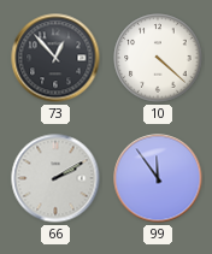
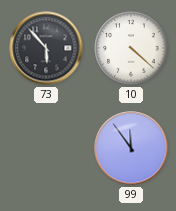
73: 12:53 -> 5:53 (46, 48)
66: 2:10 -> none (55, 178)
